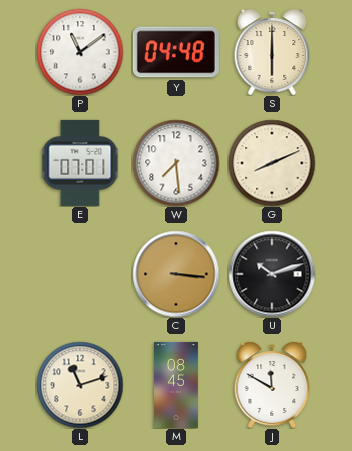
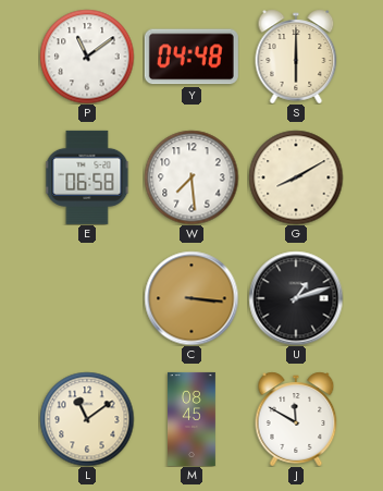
E: 07:01 -> 06:58 (87, 177)
G: 8:11 -> 8:10 (296, 177)
U: 10:12 -> 1:12 (296, 298)
L: 11:12 -> 11:09 (87, 419)
